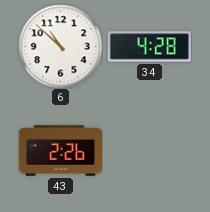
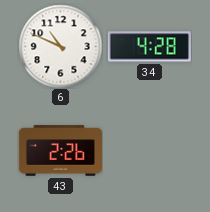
6: 10:52 -> 10:49 (60, 46)
